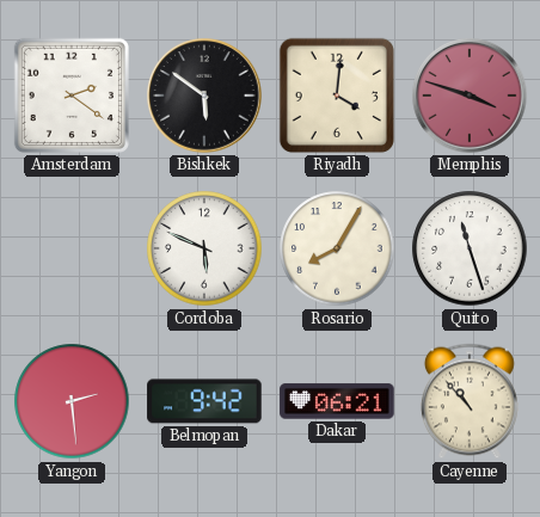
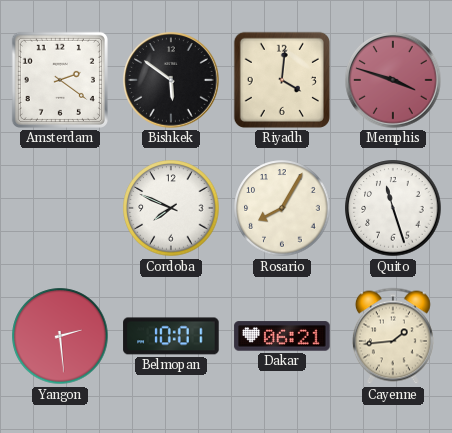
Cordoba: 5:49 -> 7:49 (171, 208)
Belmopan: 9:42 -> 10:01 (171, 336)
Cayenne: 10:53 -> 1:44 (393, 336)
